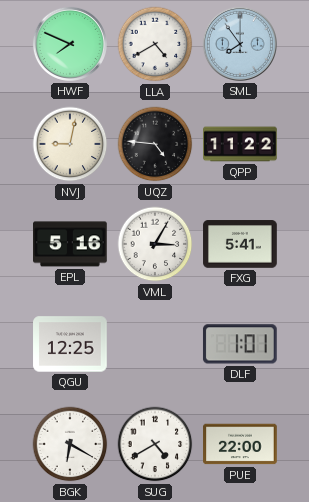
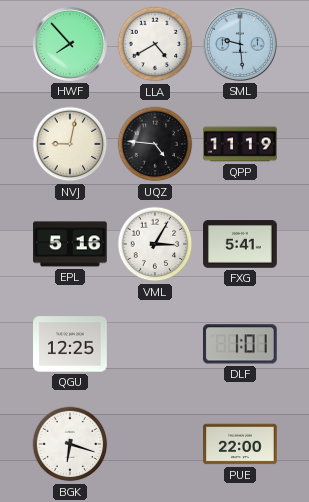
HWF: 7:49 -> 7:53 (70, 44)
SML: 7:54 -> 9:29 (240, 44)
QPP: 11:22 -> 11:19 (240, 144)
BGK: 6:20 -> 6:18 (70, 444)
SUG: 4:40 -> none (155, 444)
